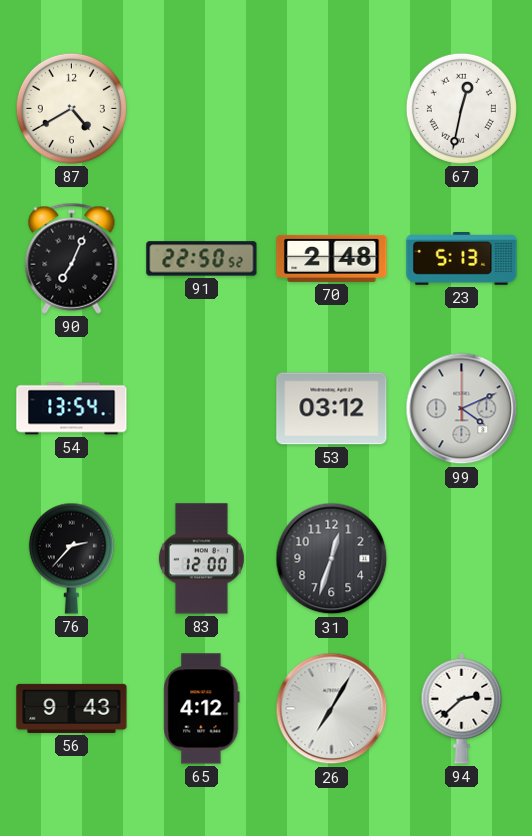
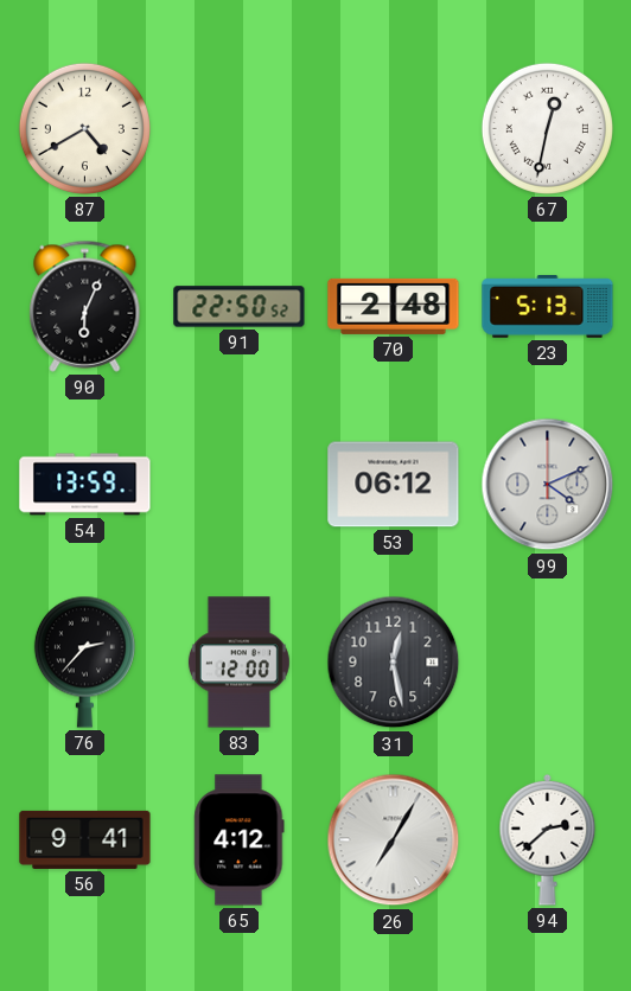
90: 7:04 -> 6:04 (85, 306)
54: 13:54 -> 13:59 (85, 485)
53: 03:12 -> 06:12 (394, 485)
31: 12:33 -> 12:28 (394, 663)
56: 9:43 -> 9:41 (85, 839)
